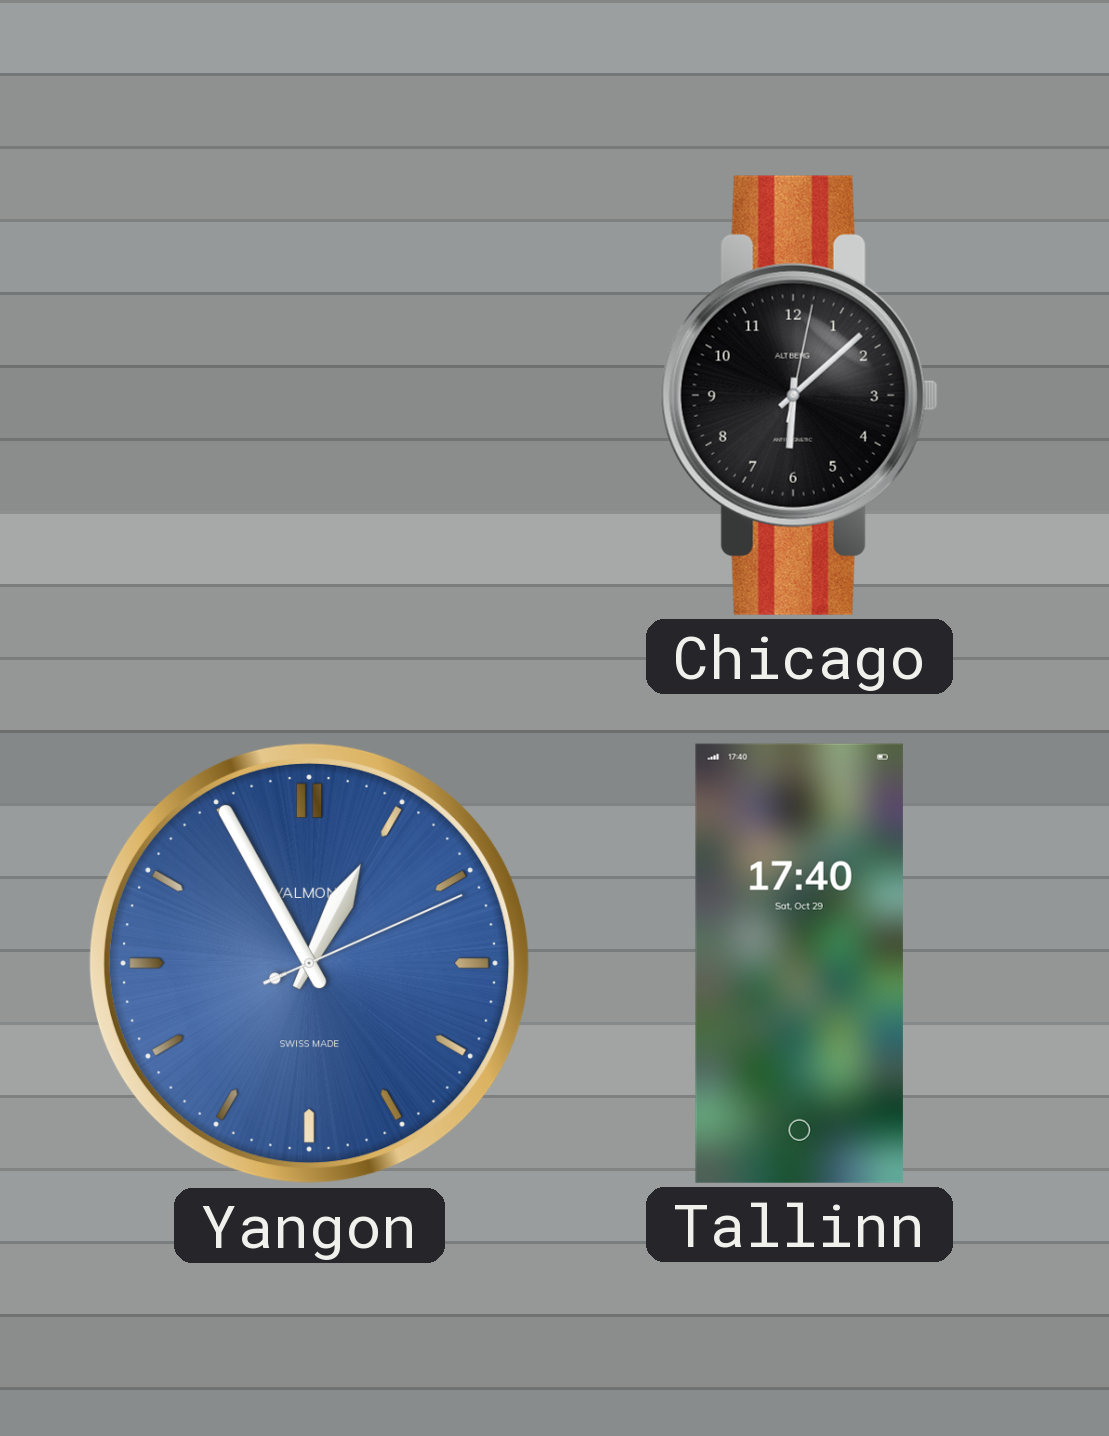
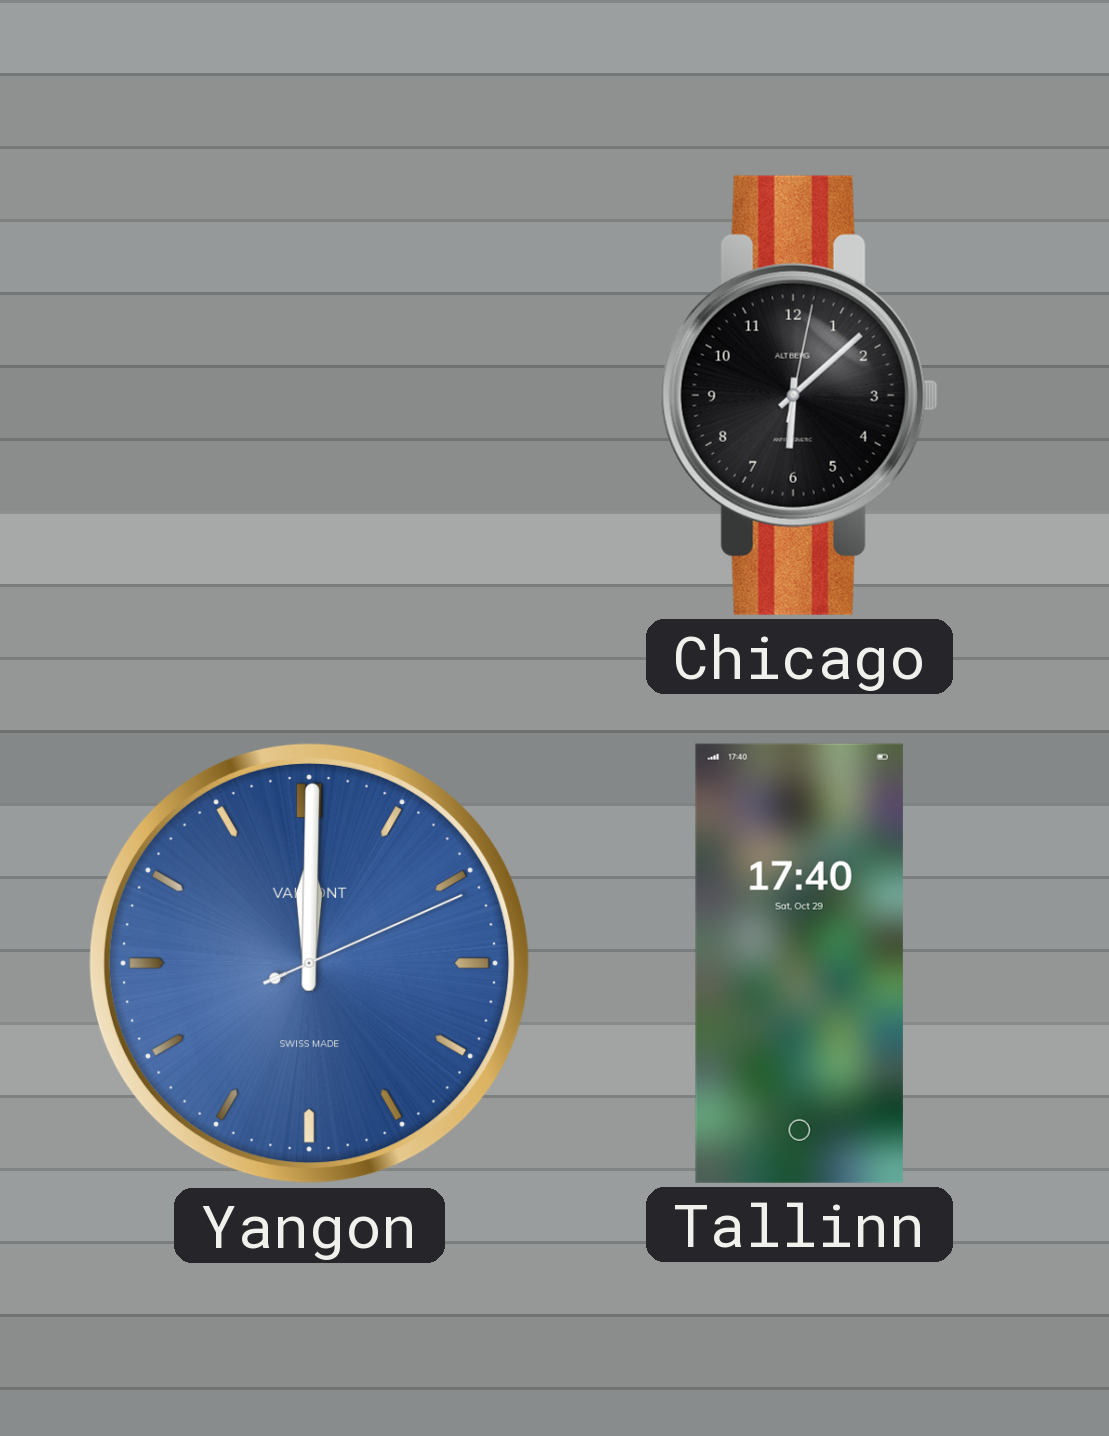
Yangon: 12:55 -> 12:00 (309, 963)
